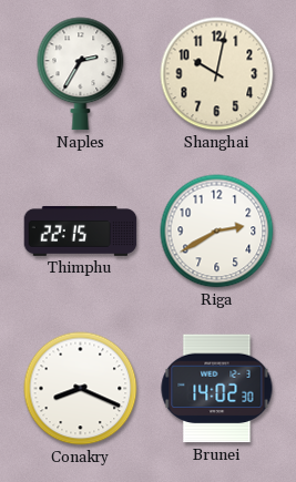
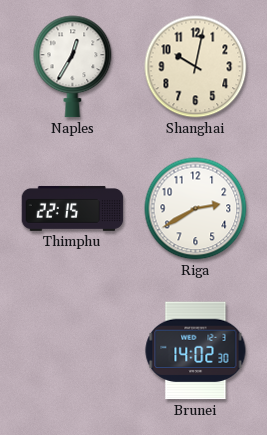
Naples: 2:35 -> 12:35 (73, 67)
Conakry: 8:19 -> none (81, 389)
